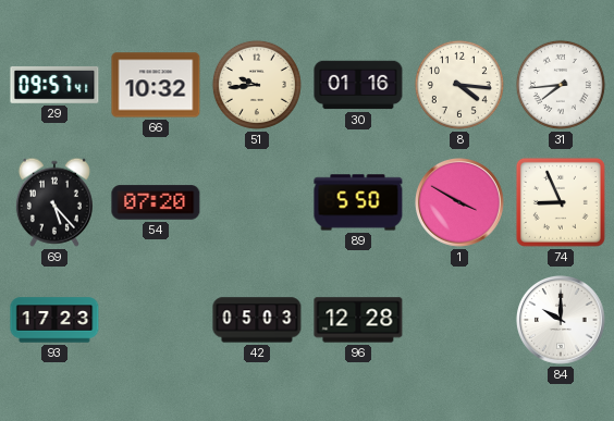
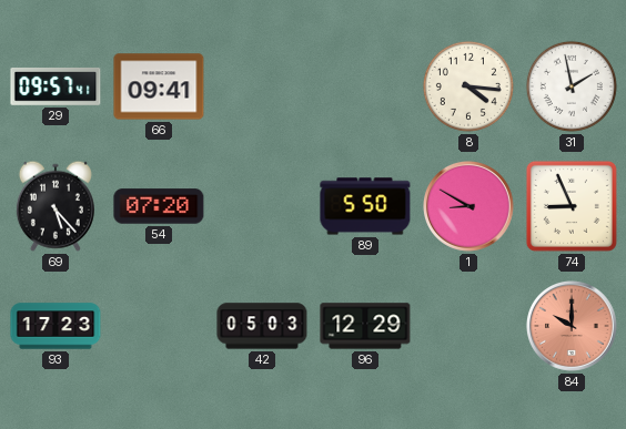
66: 10:32 -> 09:41 (159, 86)
51: 9:44 -> none (257, 85)
30: 01:16 -> none (358, 85)
31: 7:44 -> 1:58 (572, 86)
1: 3:50 -> 8:50 (469, 207)
96: 12:28 -> 12:29 (365, 326)
84 dial: white -> salmon (573, 327)
